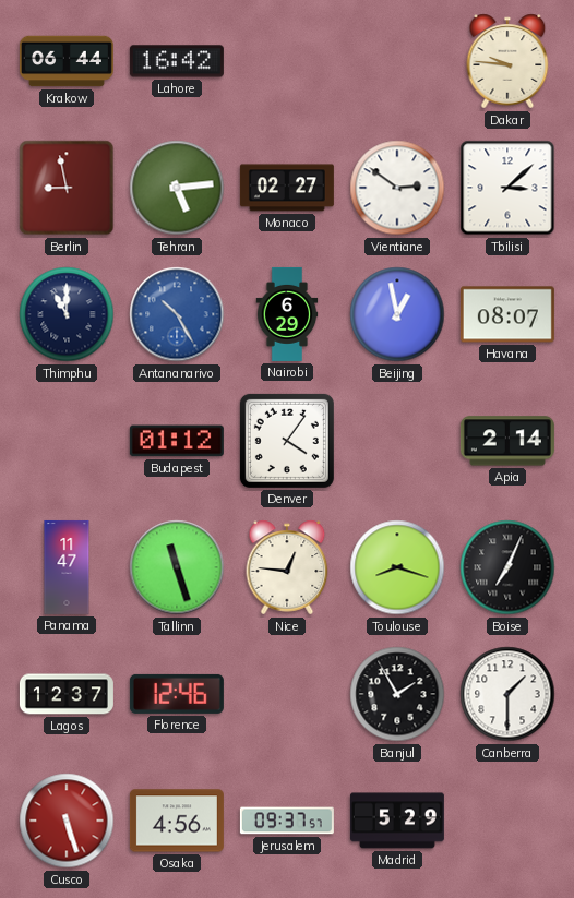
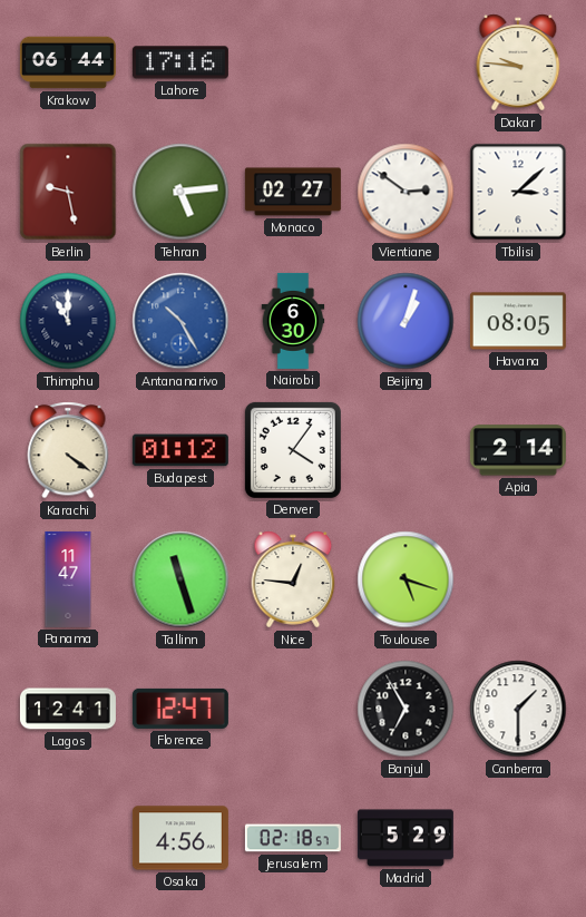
Lahore: 16:42 -> 17:16 (180, 62)
Berlin: 8:58 -> 9:28 (68, 192)
Nairobi: 6:29 -> 6:30 (293, 321)
Beijing: 12:58 -> 1:03 (406, 321)
Havana: 08:07 -> 08:05 (518, 321)
Karachi: none -> 4:21 (68, 450)
Toulouse: 8:18 -> 5:18 (406, 579)
Boise: 7:04 -> none (507, 567)
Lagos: 12:37 -> 12:41 (68, 709)
Florence: 12:46 -> 12:47 (180, 709)
Banjul: 1:55 -> 6:55 (406, 709)
Cusco: 5:27 -> none (67, 821)
Jerusalem: 09:37 -> 02:18 (293, 838)
